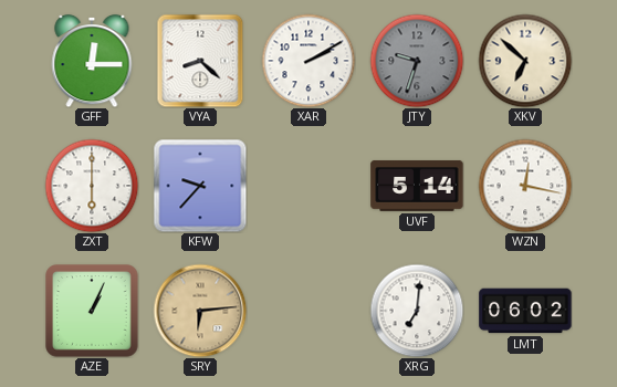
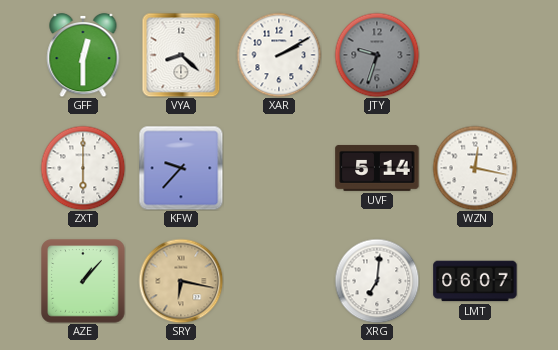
GFF: 12:15 -> 12:30 (83, 55)
XKV: 6:52 -> none (525, 61)
AZE: 1:04 -> 1:07 (83, 281)
SRY: 6:14 -> 6:17 (181, 281)
LMT: 06:02 -> 06:07 (475, 281)
